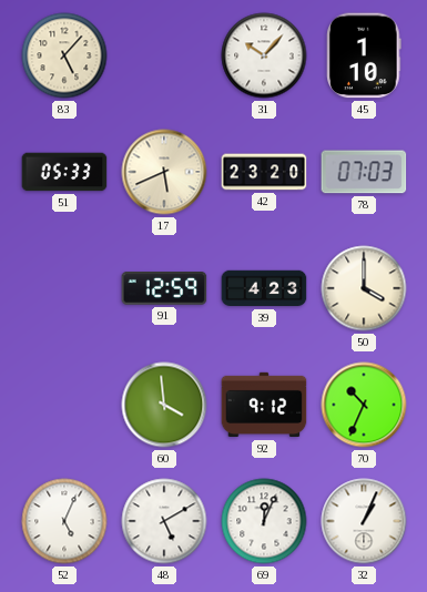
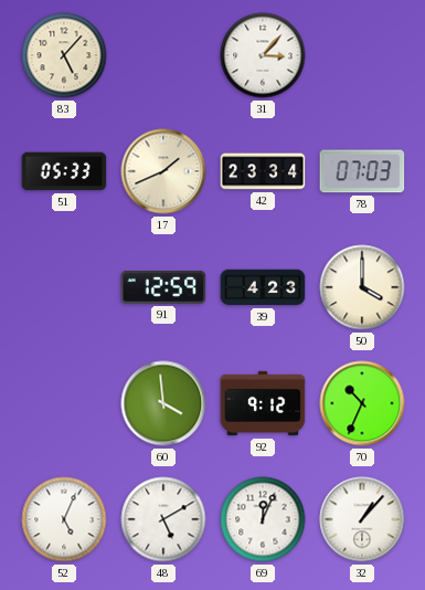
31: 10:07 -> 3:07 (263, 55)
45: 1:10 -> none (364, 55)
17: 5:41 -> 1:41 (163, 171)
42: 23:20 -> 23:34 (263, 171)
32: 1:04 -> 1:07 (362, 519)
